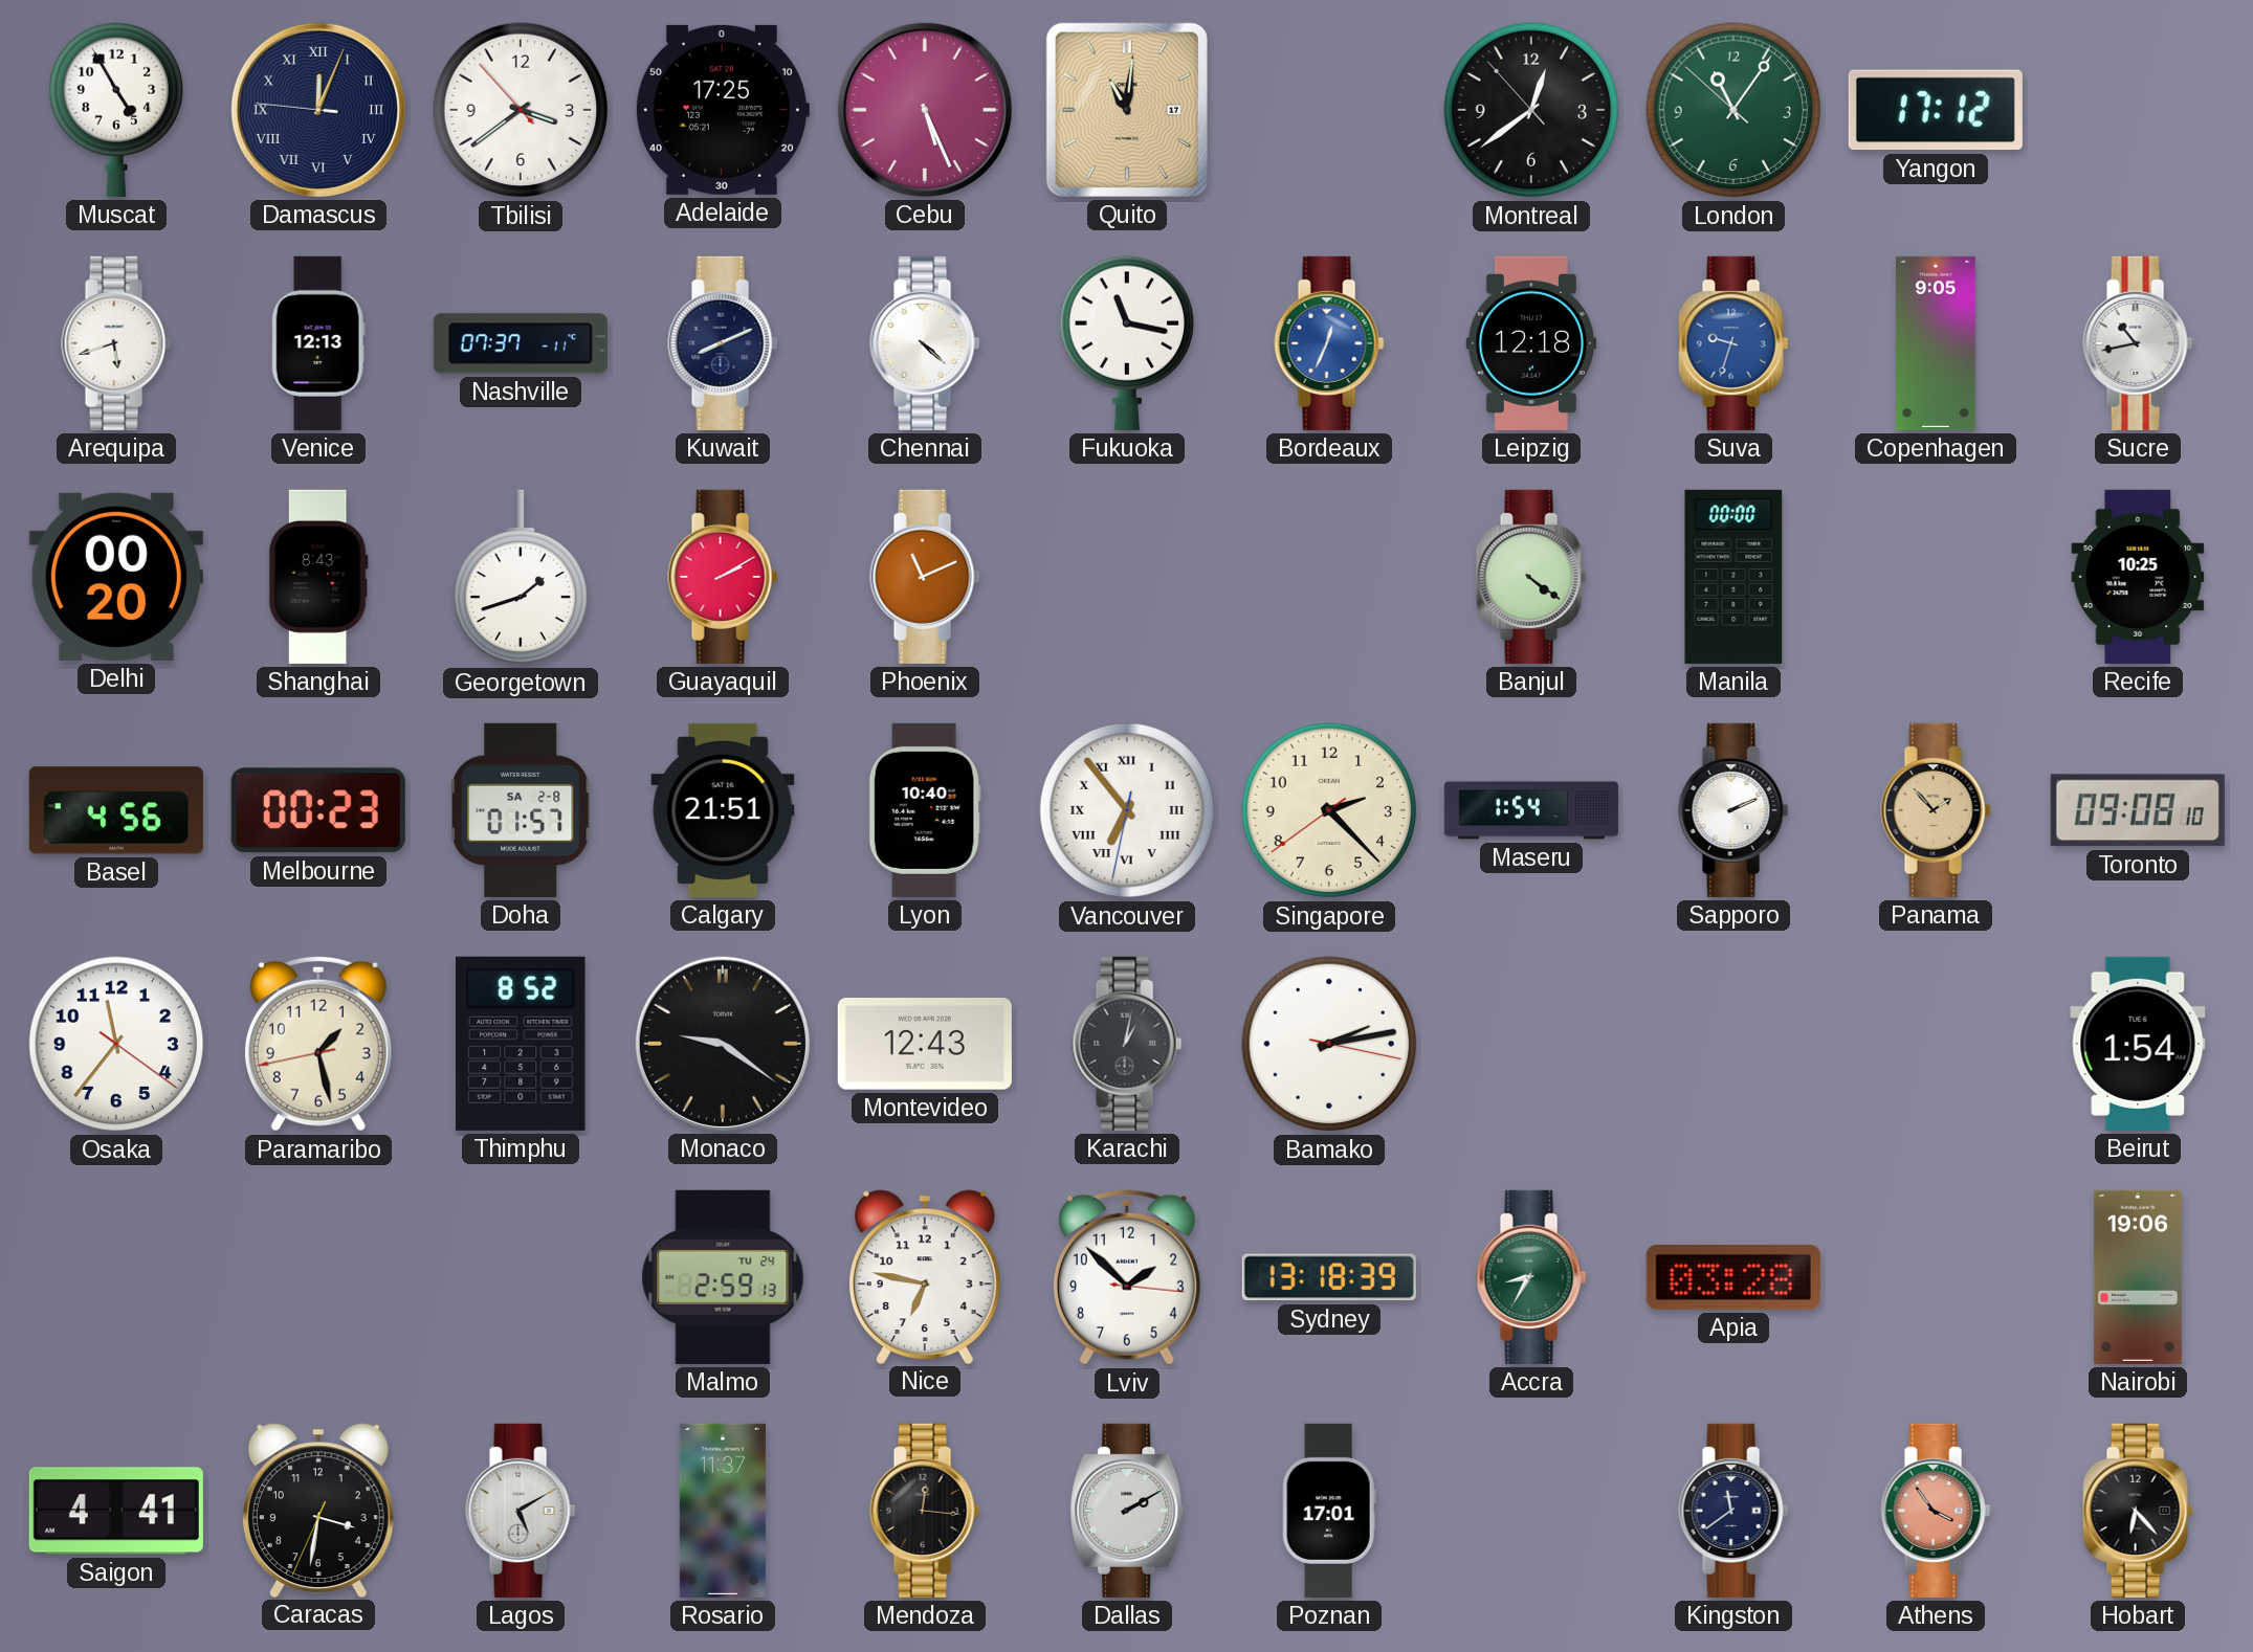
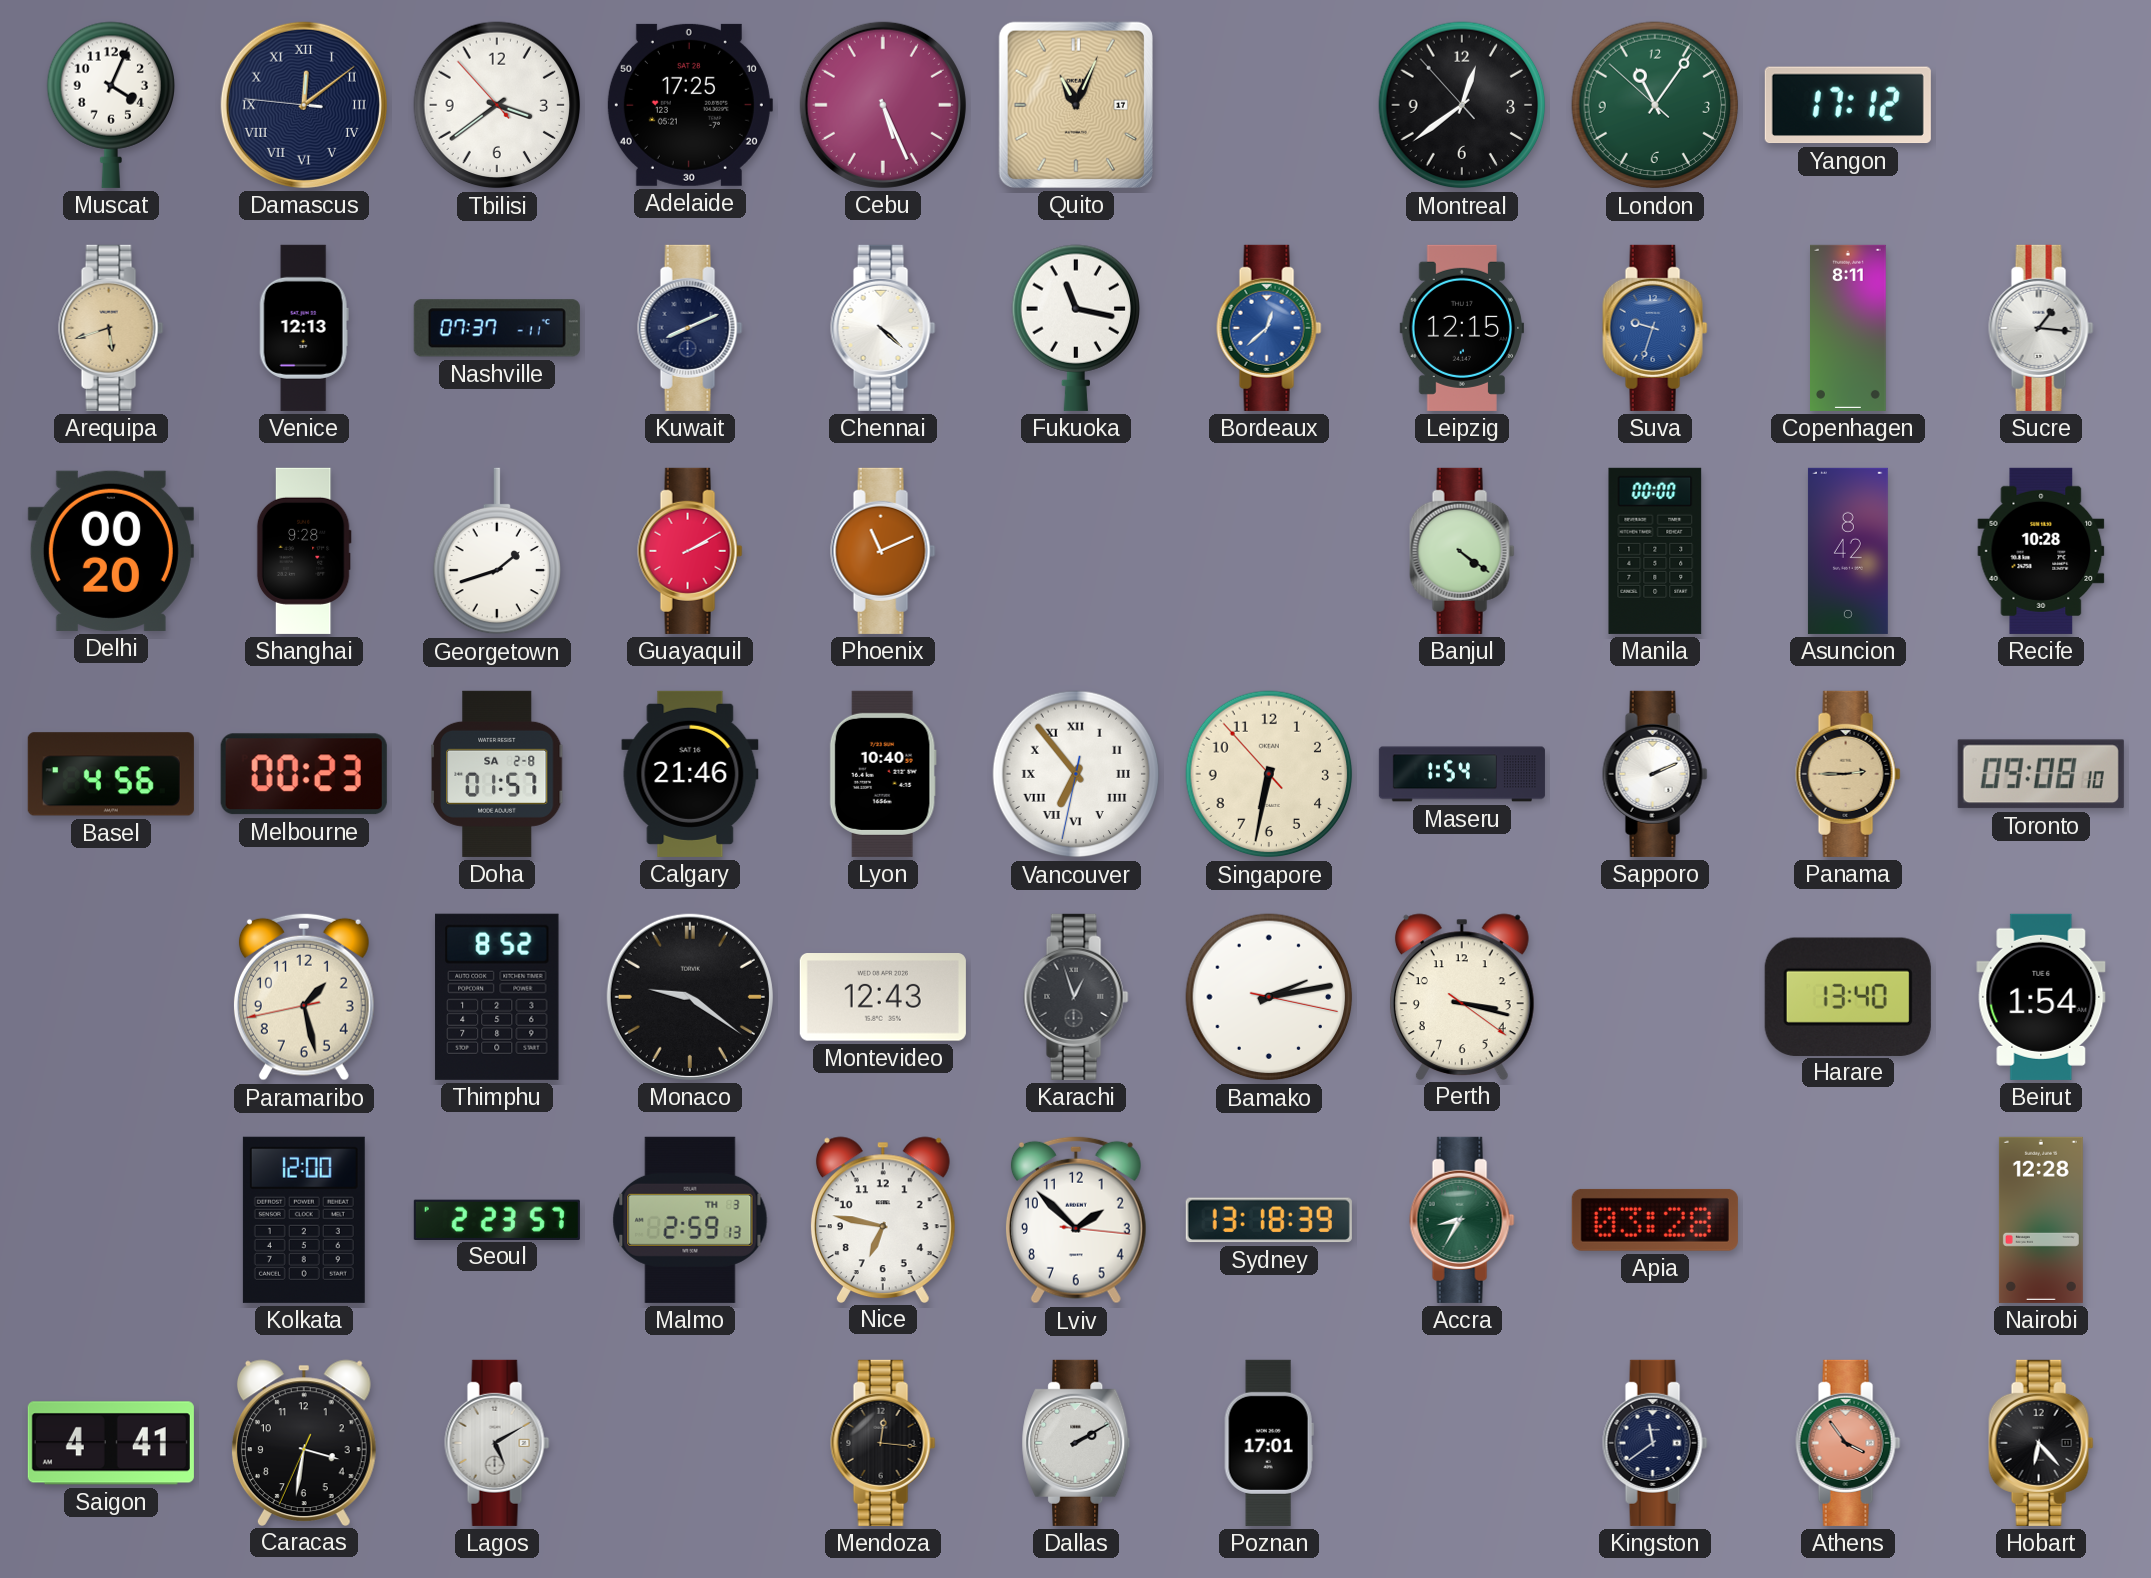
Muscat: 4:55 -> 4:04 (110, 105)
Damascus: 12:03 -> 12:08 (304, 105)
Quito: 11:01 -> 11:04 (1076, 105)
Arequipa dial: white -> champagne (111, 328)
Bordeaux: 12:34 -> 12:38 (1269, 328)
Leipzig: 12:18 -> 12:15 (1462, 328)
Copenhagen: 9:05 -> 8:11 (1849, 328)
Sucre: 10:43 -> 1:16 (2041, 328)
Shanghai: 8:43 -> 9:28 (304, 551)
Asuncion: none -> 8:42 (1848, 551)
Recife: 10:25 -> 10:28 (2041, 551)
Calgary: 21:51 -> 21:46 (690, 774)
Singapore: 2:22 -> 6:31 (1269, 774)
Panama: 1:53 -> 2:45 (1848, 774)
Osaka: 11:36 -> none (116, 1044)
Karachi: 1:02 -> 12:57 (1076, 997)
Perth: none -> 3:17 (1462, 996)
Harare: none -> 13:40 (1848, 996)
Kolkata: none -> 12:00 (304, 1220)
Seoul: none -> 2:23 (497, 1219)
Malmo date: TU 24 -> TH 3 (690, 1220)
Nairobi: 19:06 -> 12:28 (2041, 1220)
Rosario: 11:37 -> none (723, 1511)
